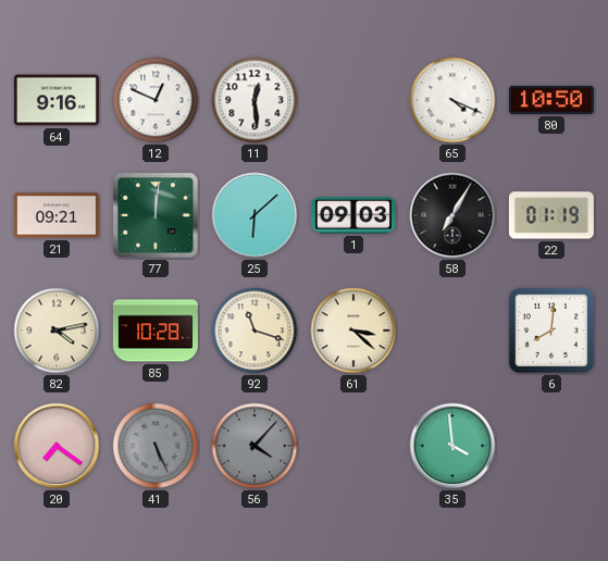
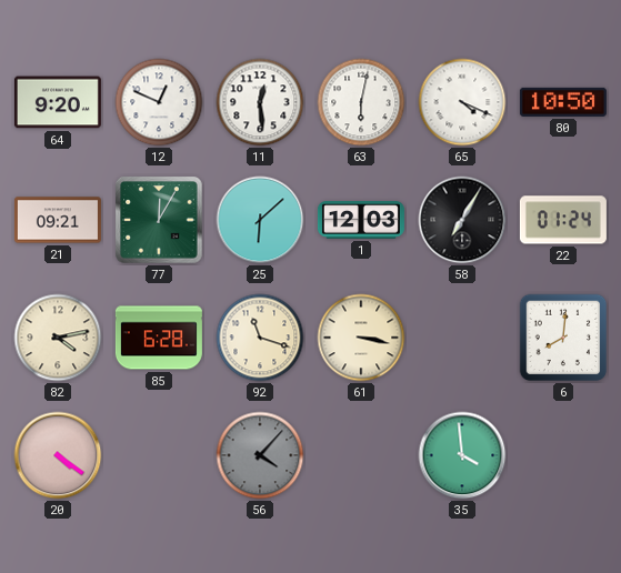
64: 9:16 -> 9:20 (58, 102)
63: none -> 6:02 (361, 102)
77: 12:01 -> 12:05 (159, 220)
1: 09:03 -> 12:03 (361, 220)
22: 01:19 -> 01:24 (563, 220)
85: 10:28 -> 6:28 (159, 338)
61: 3:22 -> 3:17 (361, 338)
20: 7:21 -> 4:21 (58, 455)
41: 5:26 -> none (156, 446)
